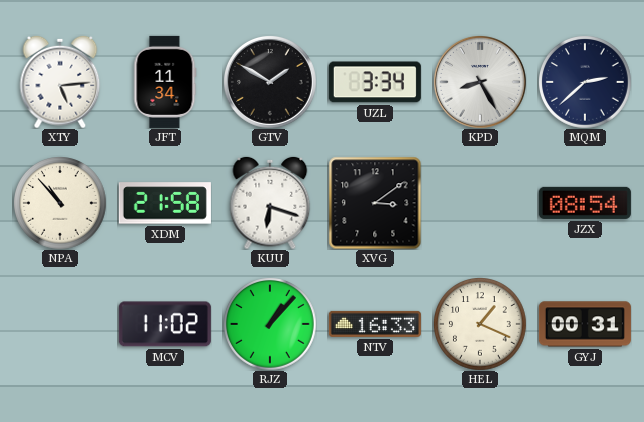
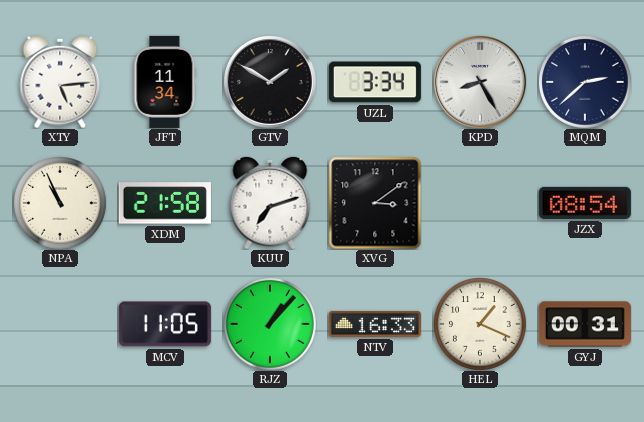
NPA: 10:53 -> 10:56 (60, 203)
KUU: 6:18 -> 7:12 (270, 203)
MCV: 11:02 -> 11:05 (165, 324)
